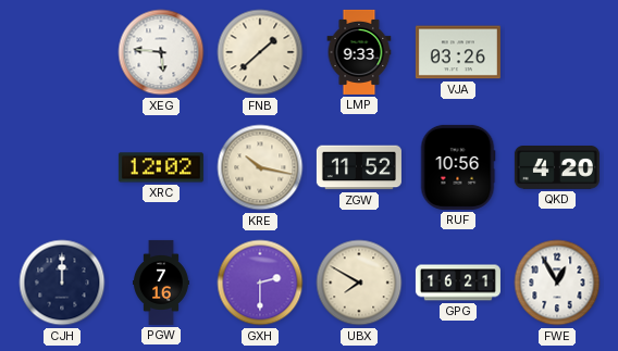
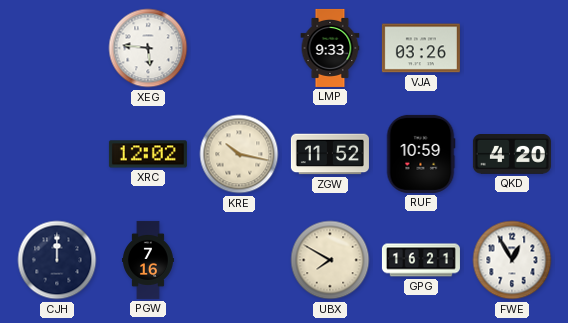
FNB: 1:38 -> none (260, 52)
RUF: 10:56 -> 10:59 (421, 154)
GXH: 2:30 -> none (260, 283)
